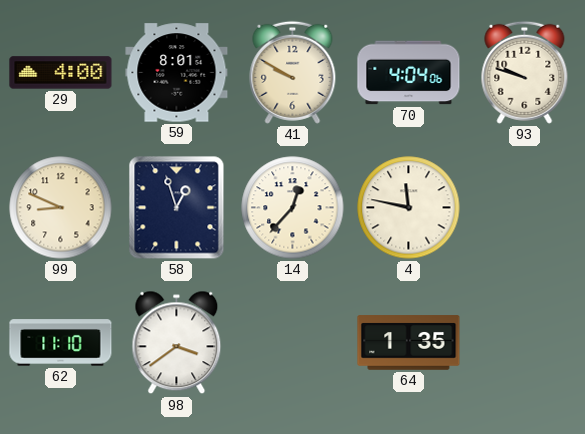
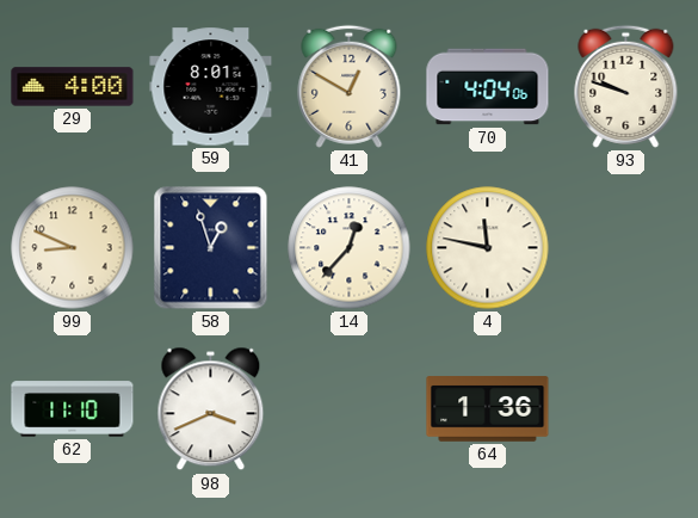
41: 9:50 -> 12:50 (350, 86)
98: 3:39 -> 3:41 (211, 409)
64: 1:35 -> 1:36 (488, 409)
